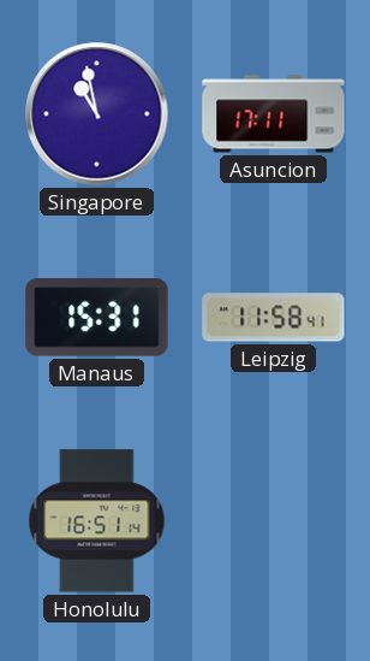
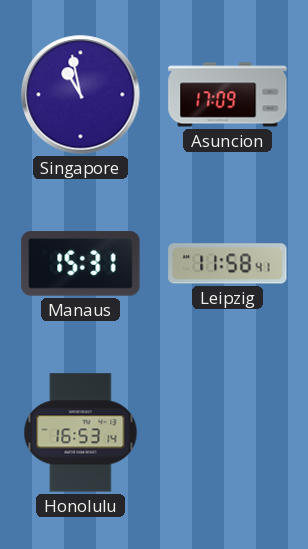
Asuncion: 17:11 -> 17:09 (228, 95)
Honolulu: 16:51 -> 16:53 (81, 433)
